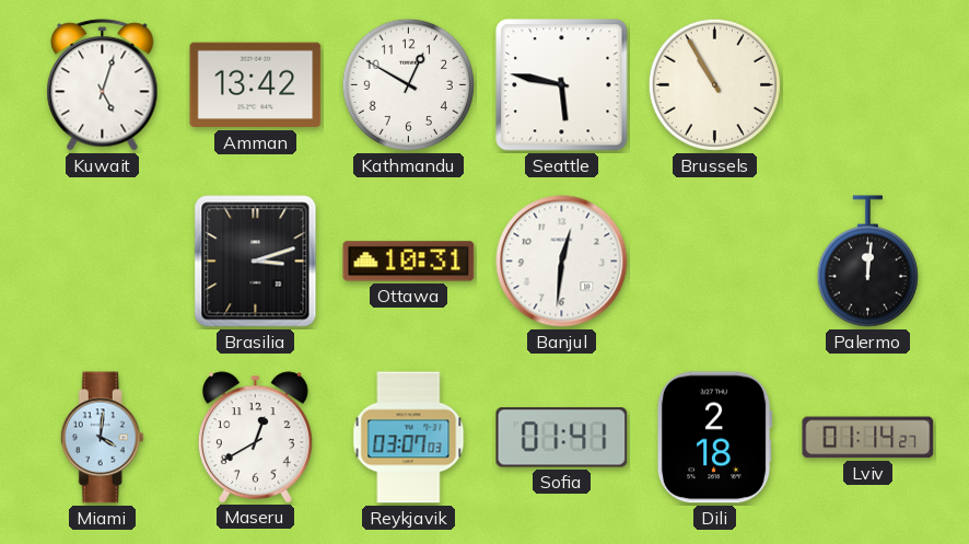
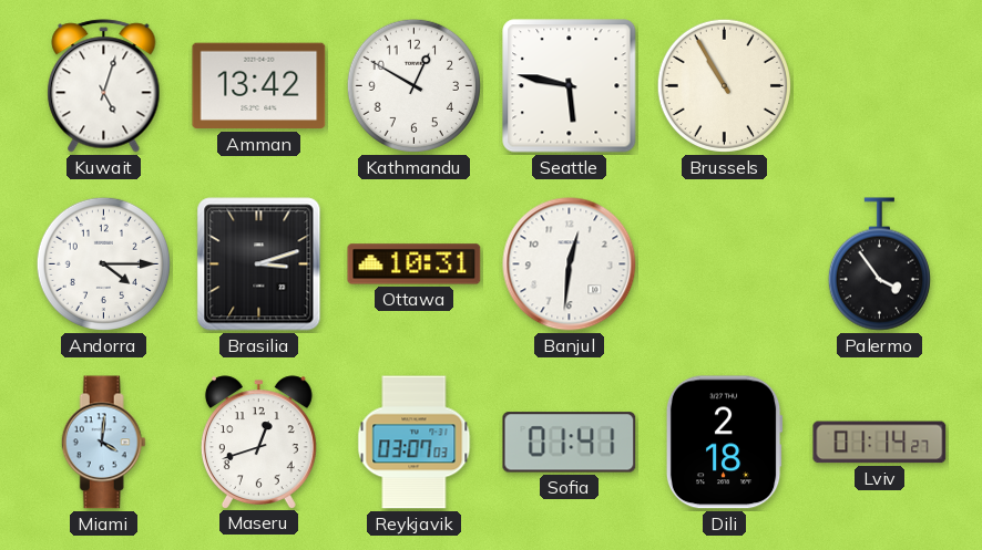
Andorra: none -> 4:15 (103, 263)
Palermo: 12:01 -> 3:54 (879, 264)
Maseru: 12:40 -> 12:42 (258, 442)
